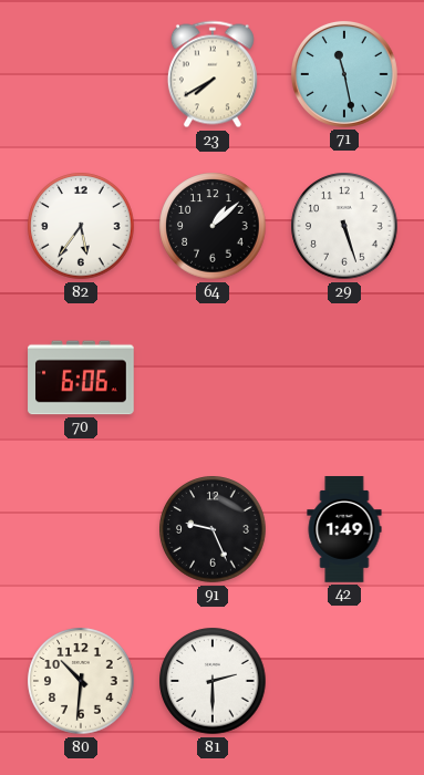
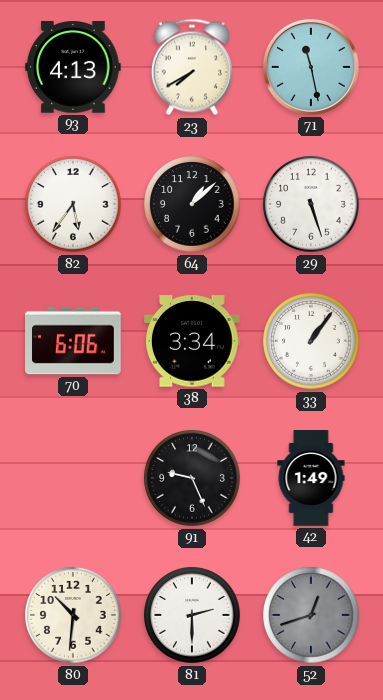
93: none -> 4:13 (74, 67)
38: none -> 3:34 (193, 341)
33: none -> 1:06 (311, 341)
52: none -> 12:42 (311, 615)
